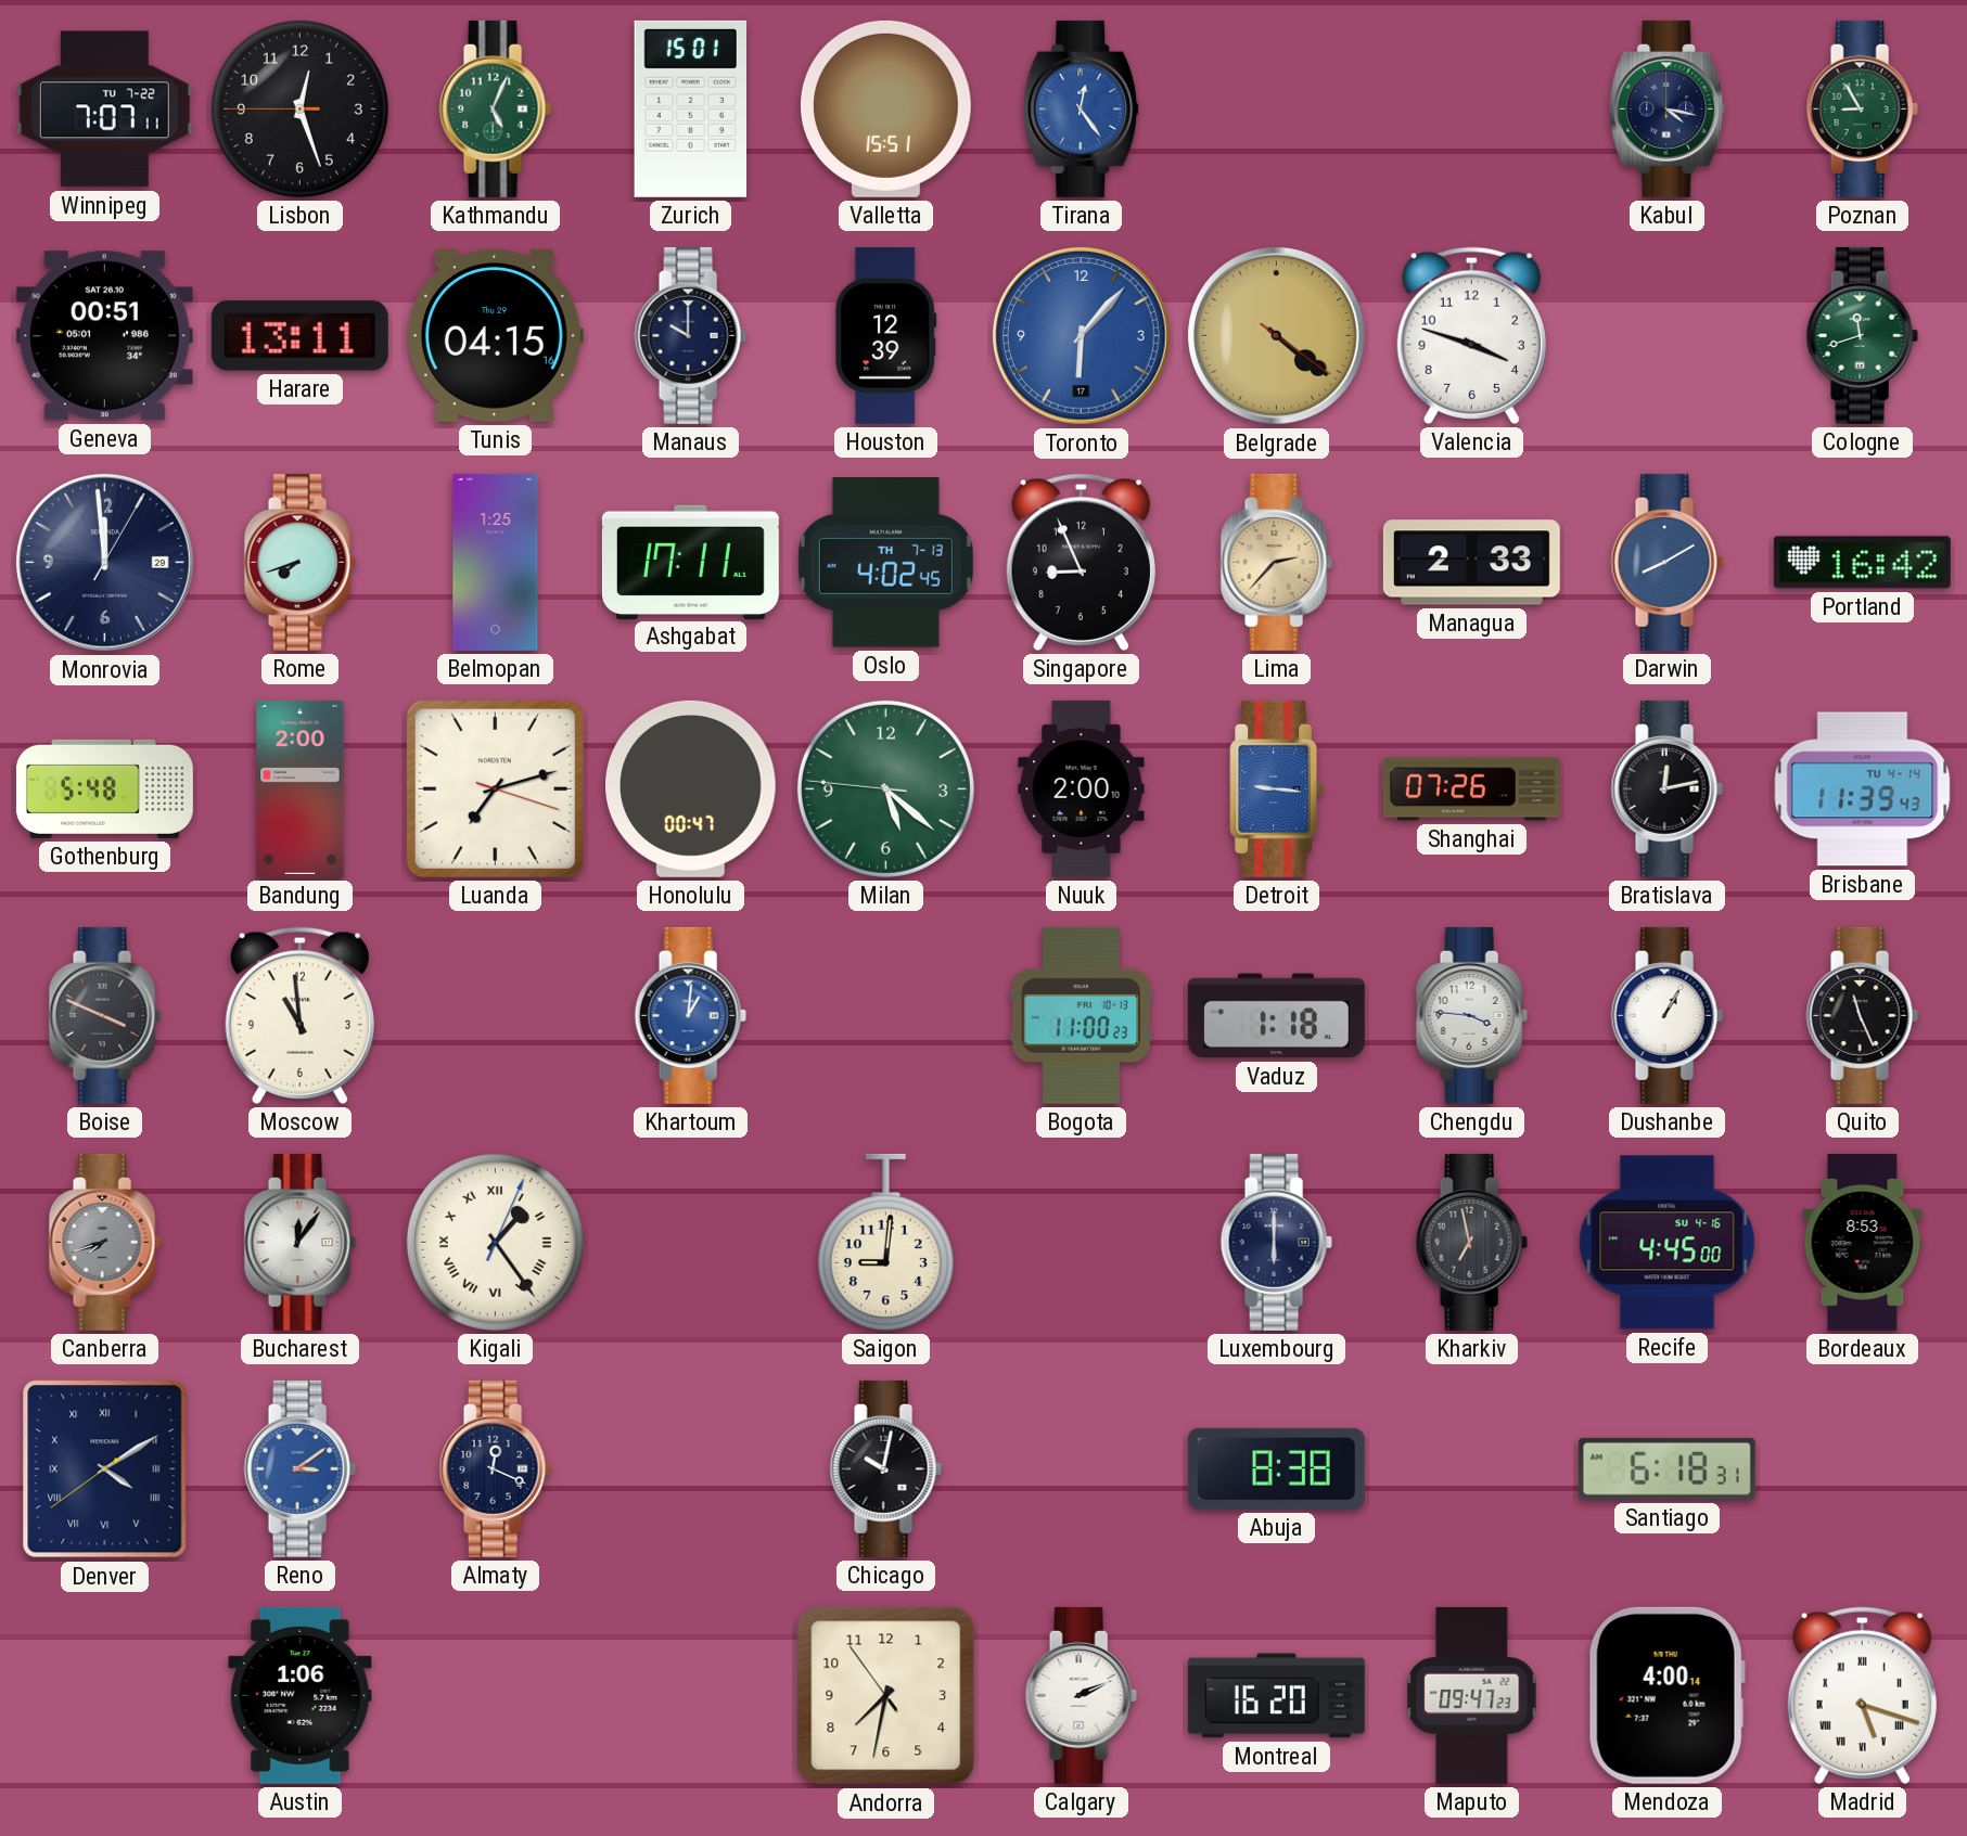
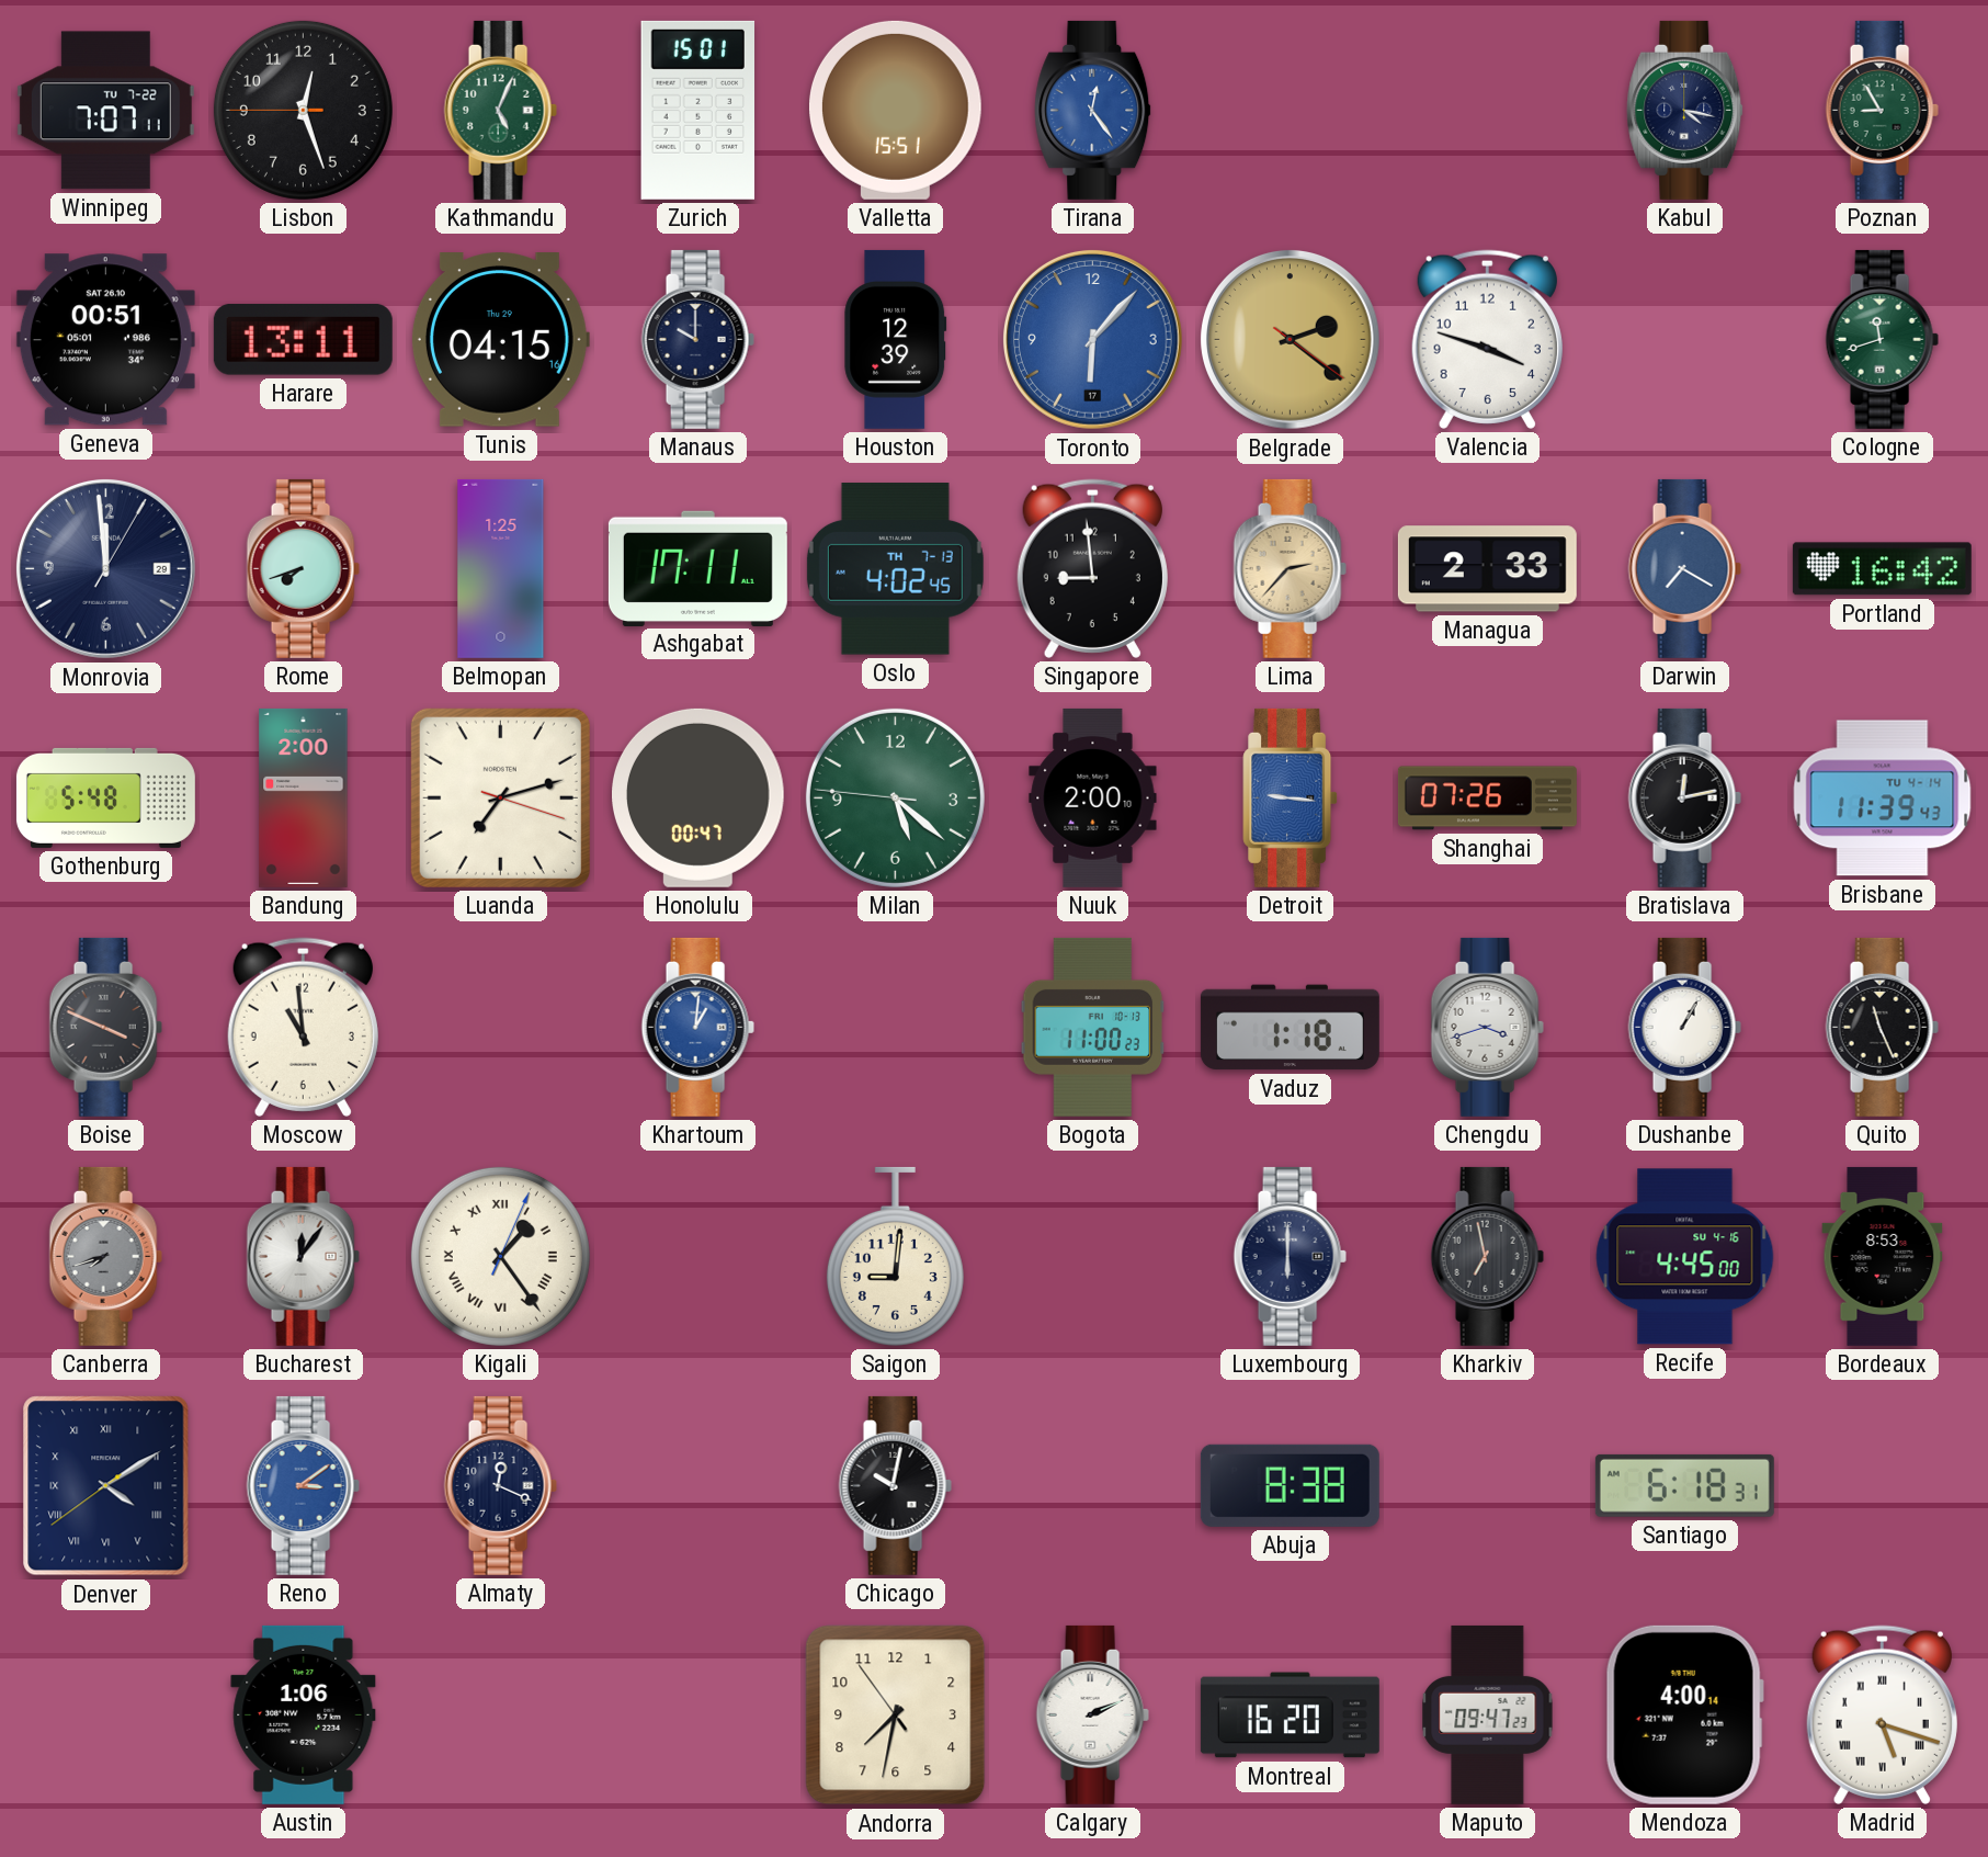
Belgrade: 4:21 -> 2:21 (1291, 340)
Singapore: 8:56 -> 8:59 (1092, 568)
Darwin: 8:10 -> 7:20 (1684, 568)
Chengdu: 3:46 -> 3:42 (1487, 1027)
